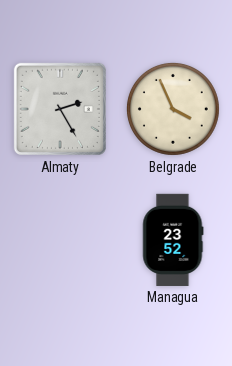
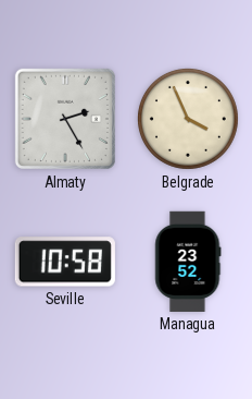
Seville: none -> 10:58 (65, 262)
